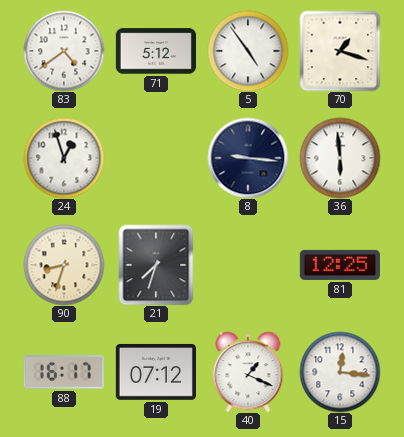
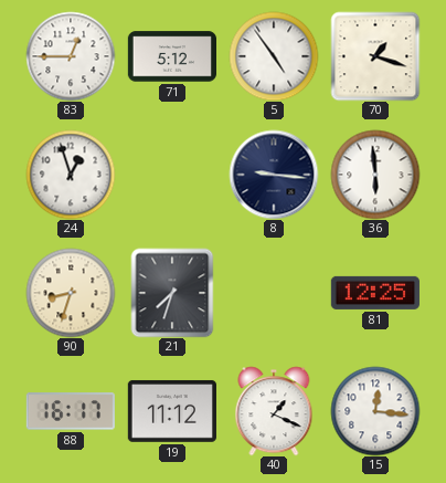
83: 4:39 -> 12:45 (71, 56)
19: 07:12 -> 11:12 (172, 411)
